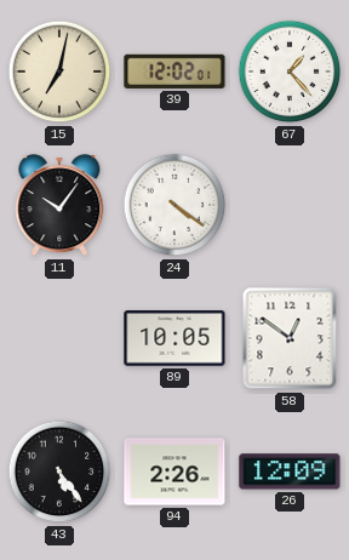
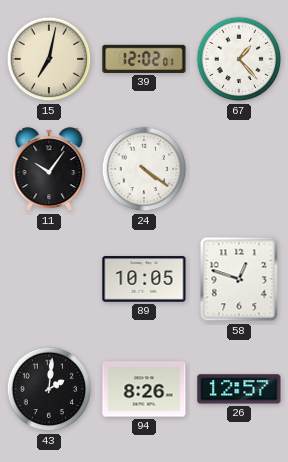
58: 12:51 -> 12:48 (239, 279)
43: 5:24 -> 2:01 (49, 389)
94: 2:26 -> 8:26 (144, 389)
26: 12:09 -> 12:57 (239, 389)
